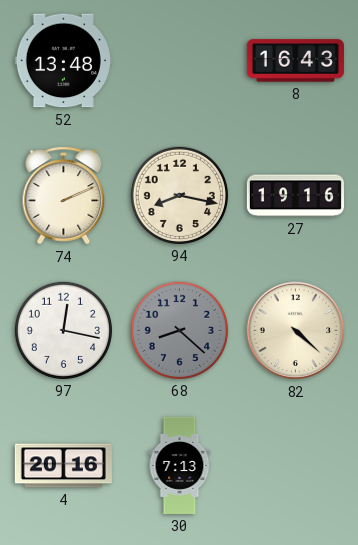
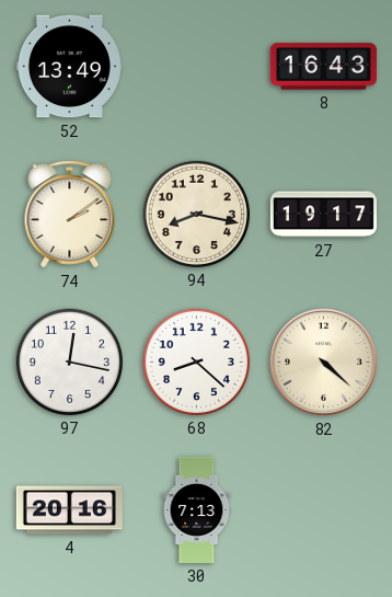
52: 13:48 -> 13:49 (69, 67)
74: 2:11 -> 2:09 (70, 215)
27: 19:16 -> 19:17 (323, 215)
68 dial: grey -> white (196, 361)
